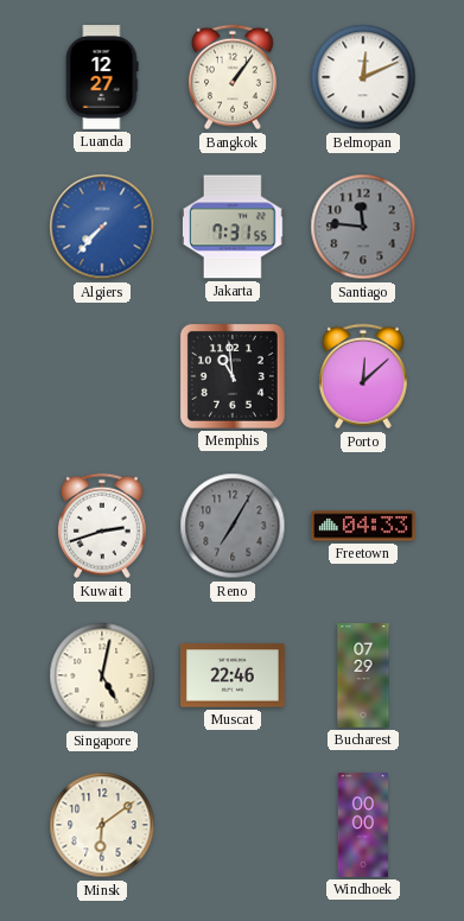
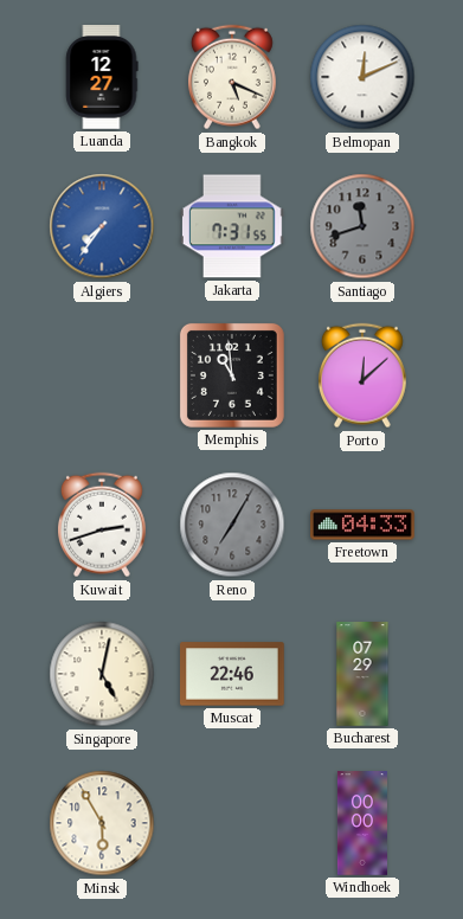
Bangkok: 1:06 -> 5:19 (232, 77)
Algiers: 7:37 -> 7:36 (102, 226)
Santiago: 11:46 -> 11:42 (362, 226)
Minsk: 6:09 -> 5:55 (102, 823)
